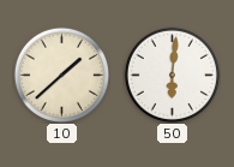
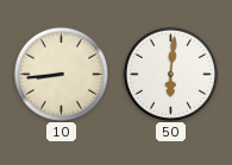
10: 1:38 -> 8:44 (61, 74)
